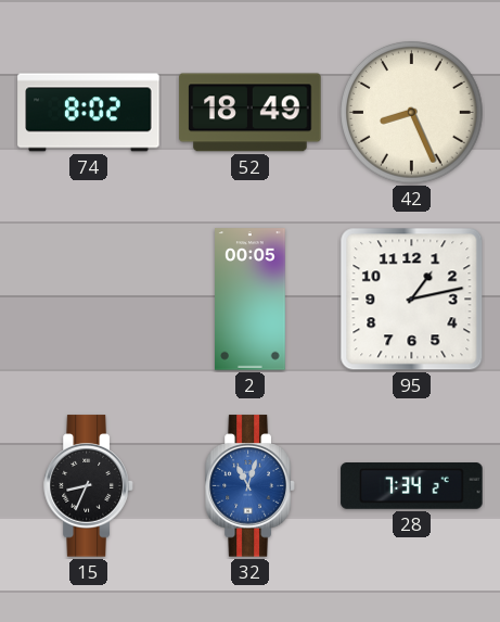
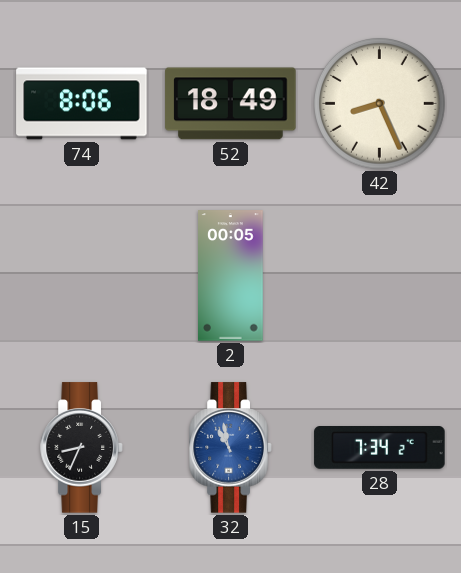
74: 8:02 -> 8:06 (82, 104)
95: 1:13 -> none (412, 300)
32: 11:03 -> 10:58 (231, 448)
